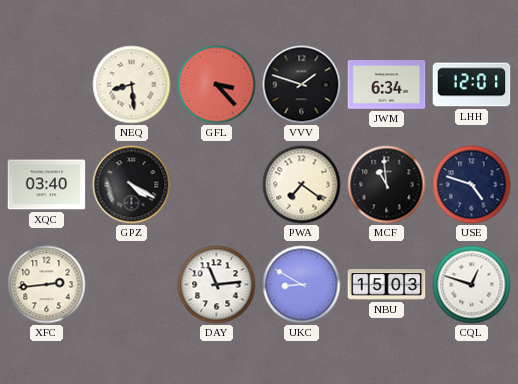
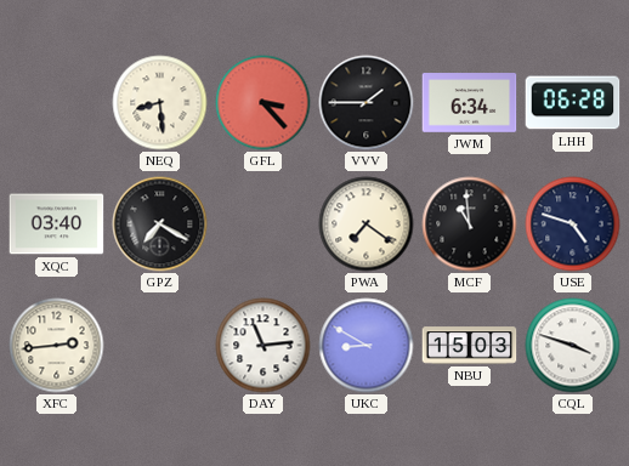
VVV: 1:48 -> 1:45 (367, 103)
LHH: 12:01 -> 06:28 (573, 103)
GPZ: 4:20 -> 7:20 (160, 225)
CQL: 12:48 -> 3:48 (573, 346)
